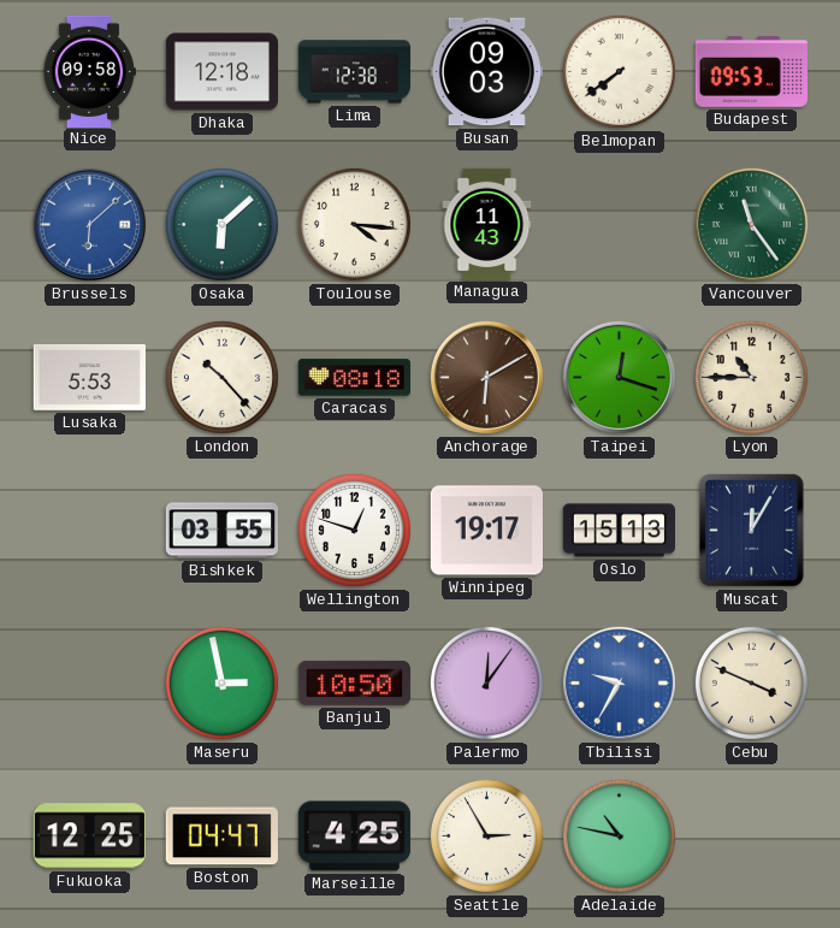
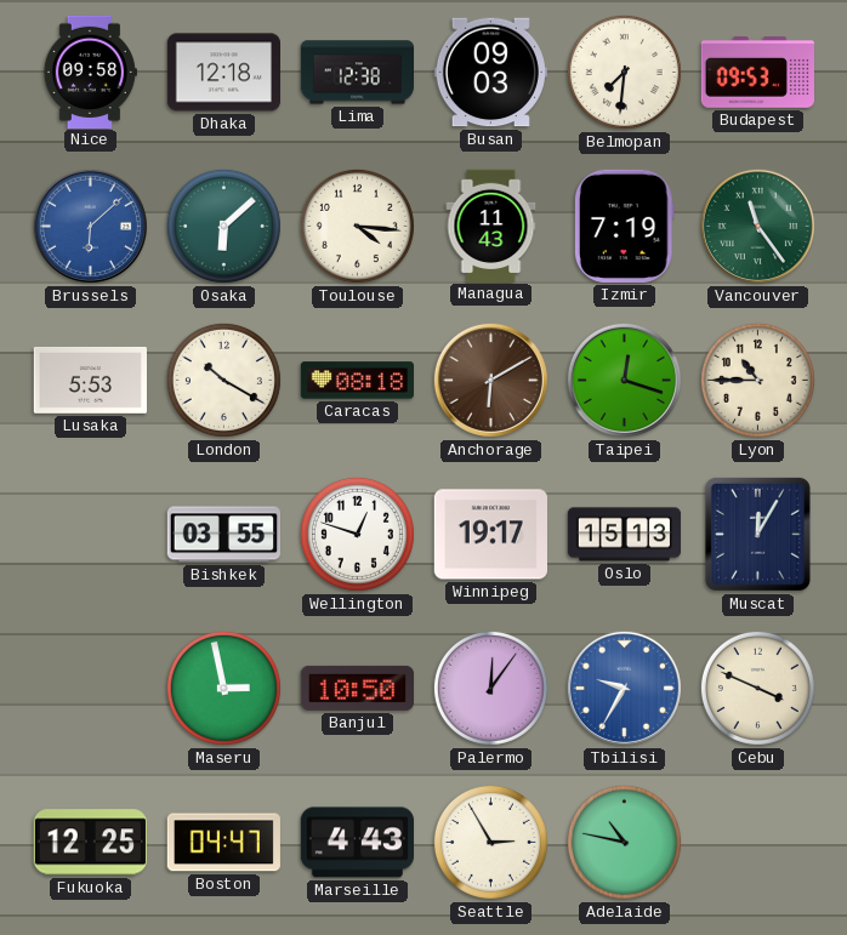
Belmopan: 7:39 -> 7:31 (624, 72)
Izmir: none -> 7:19 (624, 226)
London: 10:23 -> 10:20 (223, 380)
Marseille: 4:25 -> 4:43 (357, 843)
